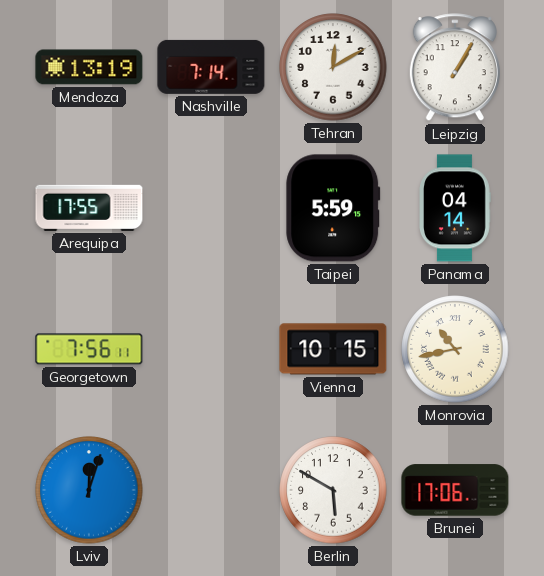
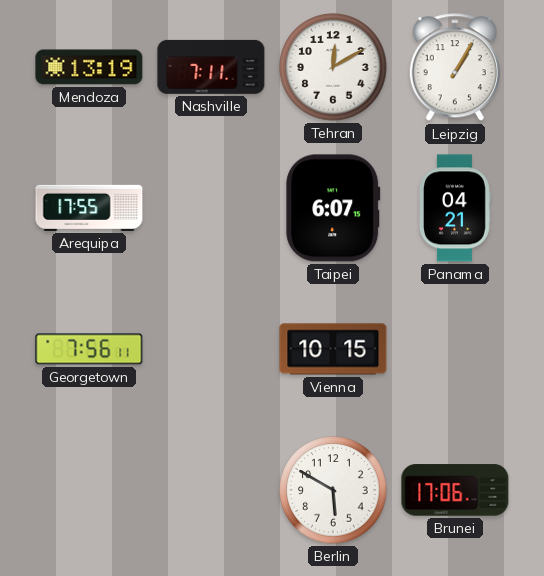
Nashville: 7:14 -> 7:11 (211, 67)
Taipei: 5:59 -> 6:07 (333, 208)
Panama: 04:14 -> 04:21 (455, 208)
Monrovia: 10:43 -> none (455, 349)
Lviv: 12:03 -> none (89, 490)
